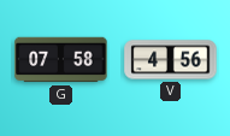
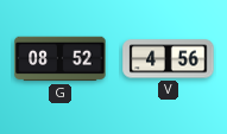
G: 07:58 -> 08:52 (61, 59)
